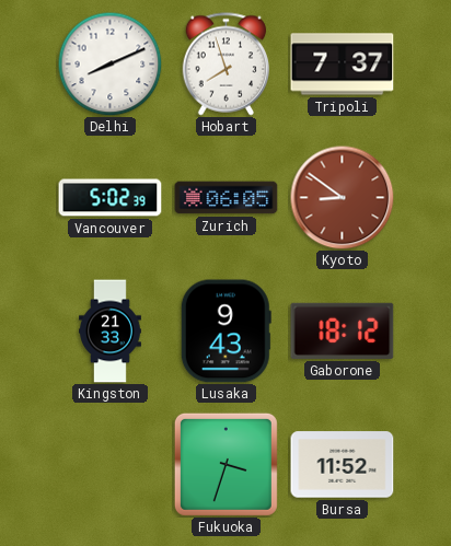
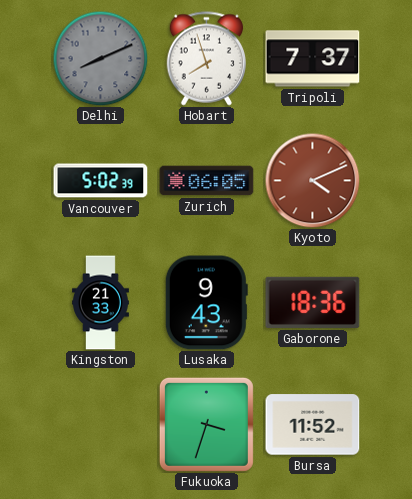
Delhi dial: white -> grey (100, 58)
Kyoto: 8:51 -> 4:11 (312, 180)
Gaborone: 18:12 -> 18:36 (313, 302)
